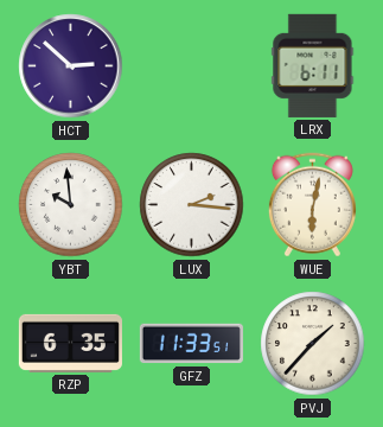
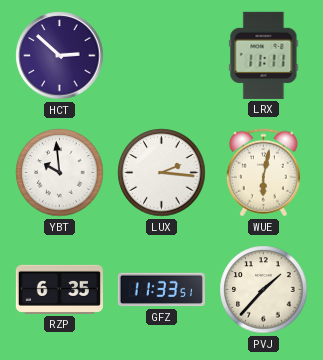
LRX: 6:11 -> 11:11 (264, 55)
